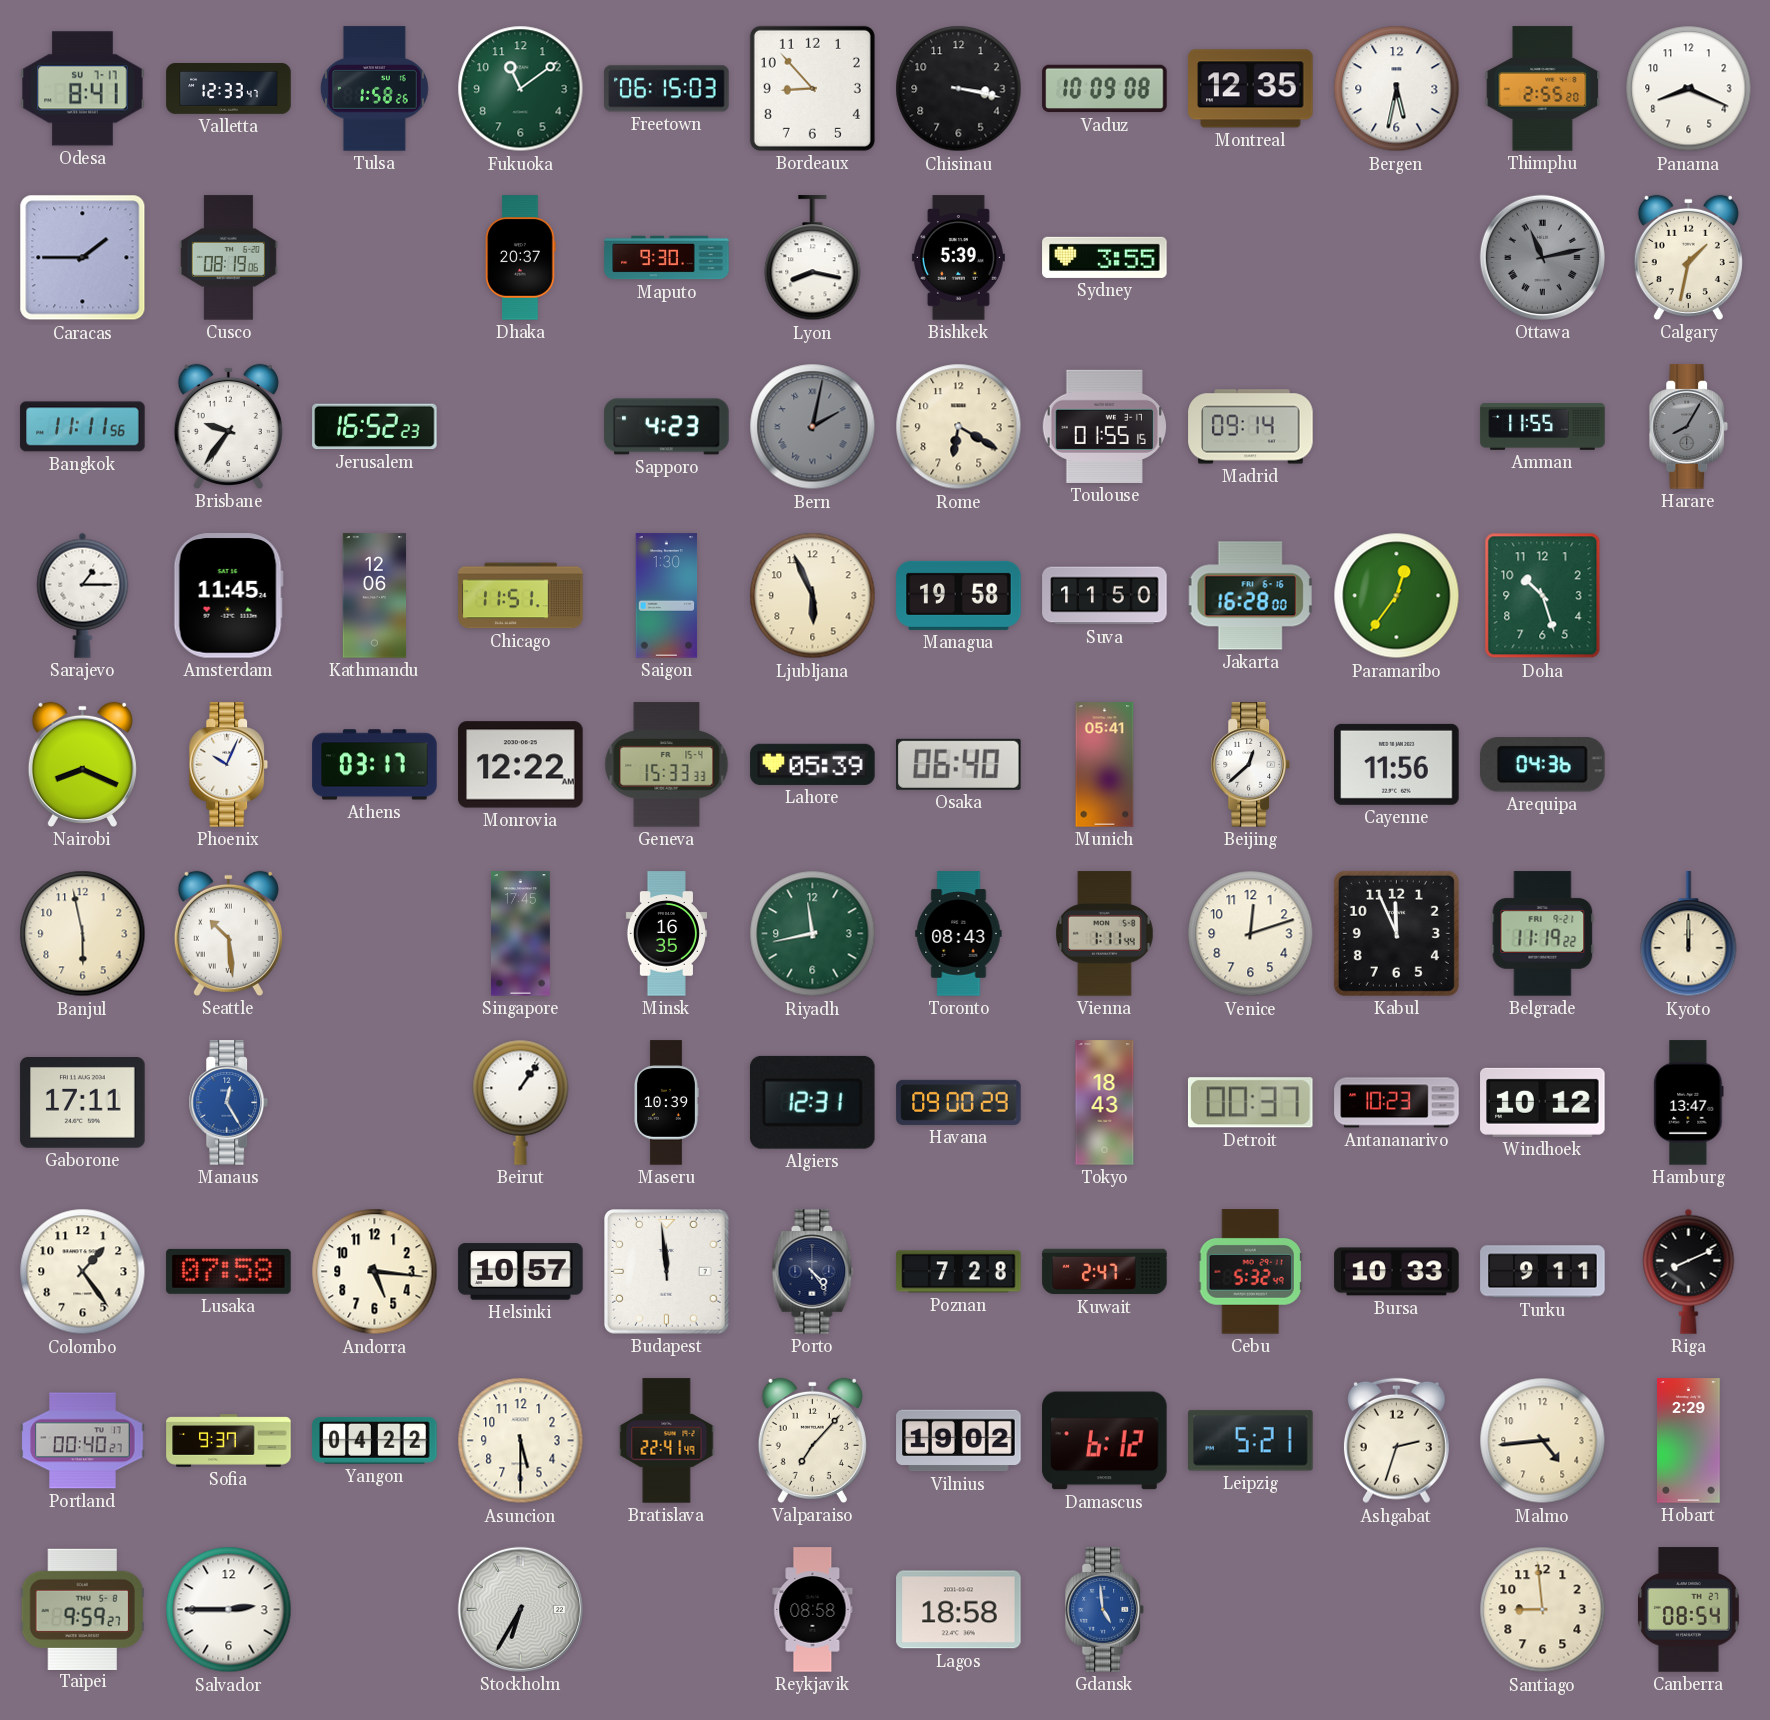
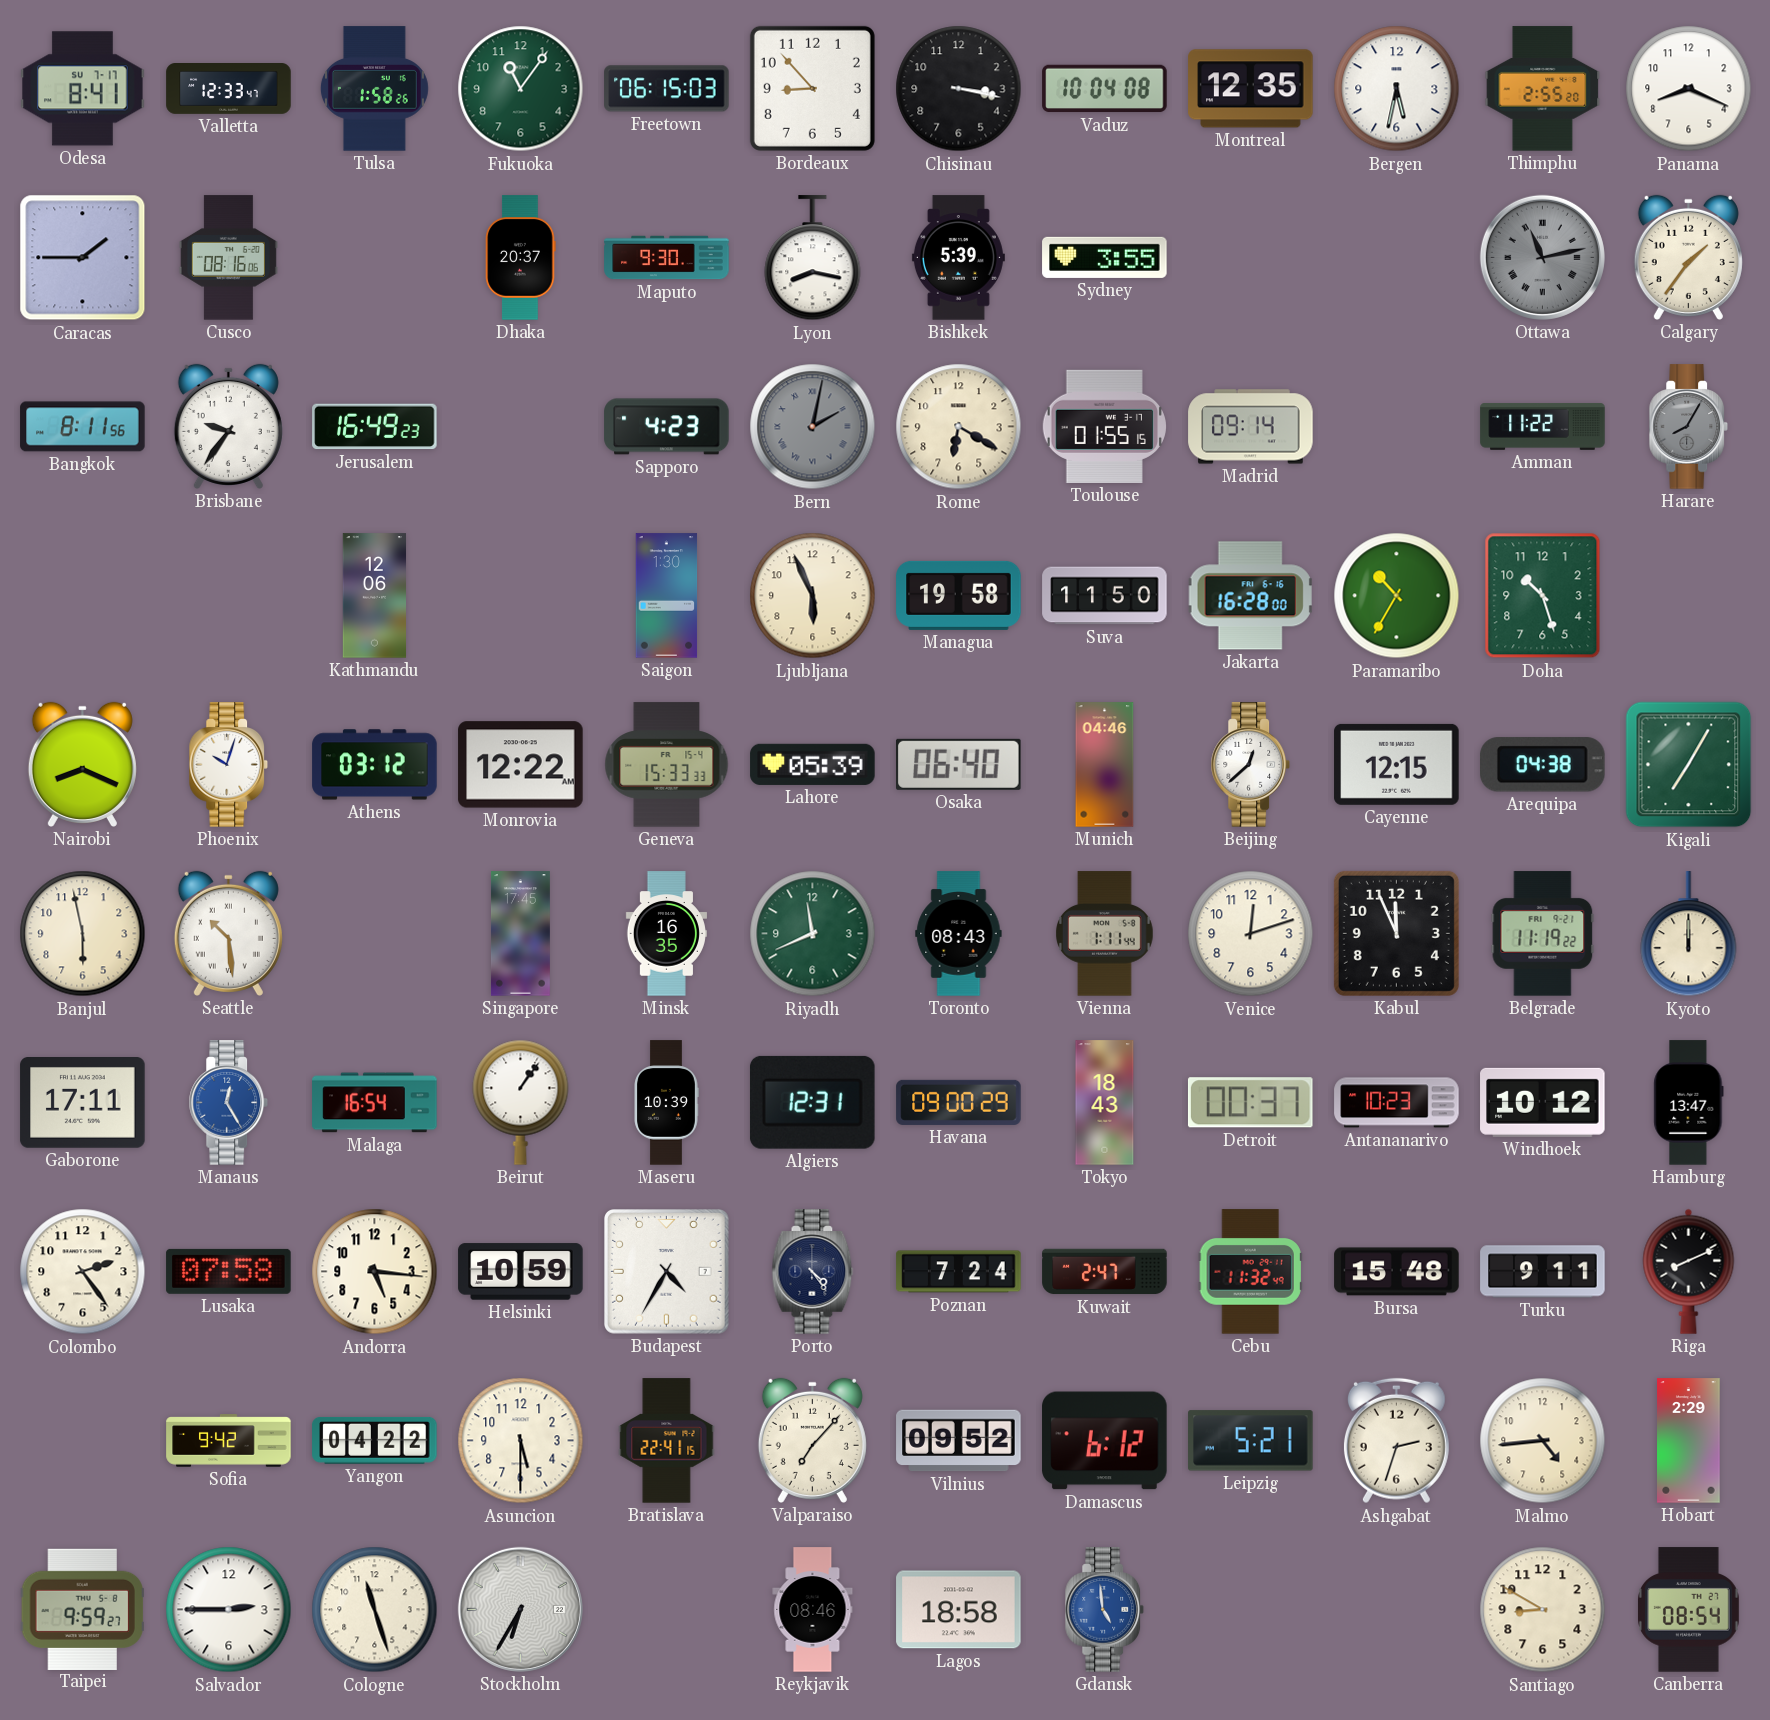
Fukuoka: 11:09 -> 11:06 (521, 89)
Vaduz: 10:09 -> 10:04 (1105, 89)
Cusco: 08:19 -> 08:16 (228, 258)
Calgary: 1:32 -> 1:36 (1688, 257)
Bangkok: 11:11 -> 8:11 (83, 427)
Jerusalem: 16:52 -> 16:49 (375, 427)
Amman: 11:55 -> 11:22 (1543, 427)
Sarajevo: 1:15 -> none (83, 595)
Amsterdam: 11:45 -> none (228, 596)
Chicago: 11:51 -> none (521, 596)
Paramaribo: 12:36 -> 10:35 (1397, 596)
Phoenix: 10:04 -> 10:03 (229, 765)
Athens: 03:17 -> 03:12 (375, 765)
Munich: 05:41 -> 04:46 (1105, 765)
Cayenne: 11:56 -> 12:15 (1397, 764)
Arequipa: 04:36 -> 04:38 (1543, 765)
Kigali: none -> 7:05 (1689, 765)
Riyadh: 11:43 -> 11:41 (813, 934)
Malaga: none -> 16:54 (375, 1103)
Colombo: 1:24 -> 2:24 (83, 1272)
Helsinki: 10:57 -> 10:59 (521, 1272)
Budapest: 11:59 -> 4:35 (667, 1272)
Poznan: 7:28 -> 7:24 (959, 1272)
Cebu: 5:32 -> 11:32 (1250, 1272)
Bursa: 10:33 -> 15:48 (1397, 1272)
Portland: 00:40 -> none (83, 1441)
Sofia: 9:37 -> 9:42 (229, 1441)
Bratislava: 22:41:49 -> 22:41:15 (667, 1441)
Vilnius: 19:02 -> 09:52 (959, 1441)
Cologne: none -> 11:27 (375, 1610)
Reykjavik: 08:58 -> 08:46 (813, 1610)
Santiago: 8:59 -> 8:50 (1543, 1610)
